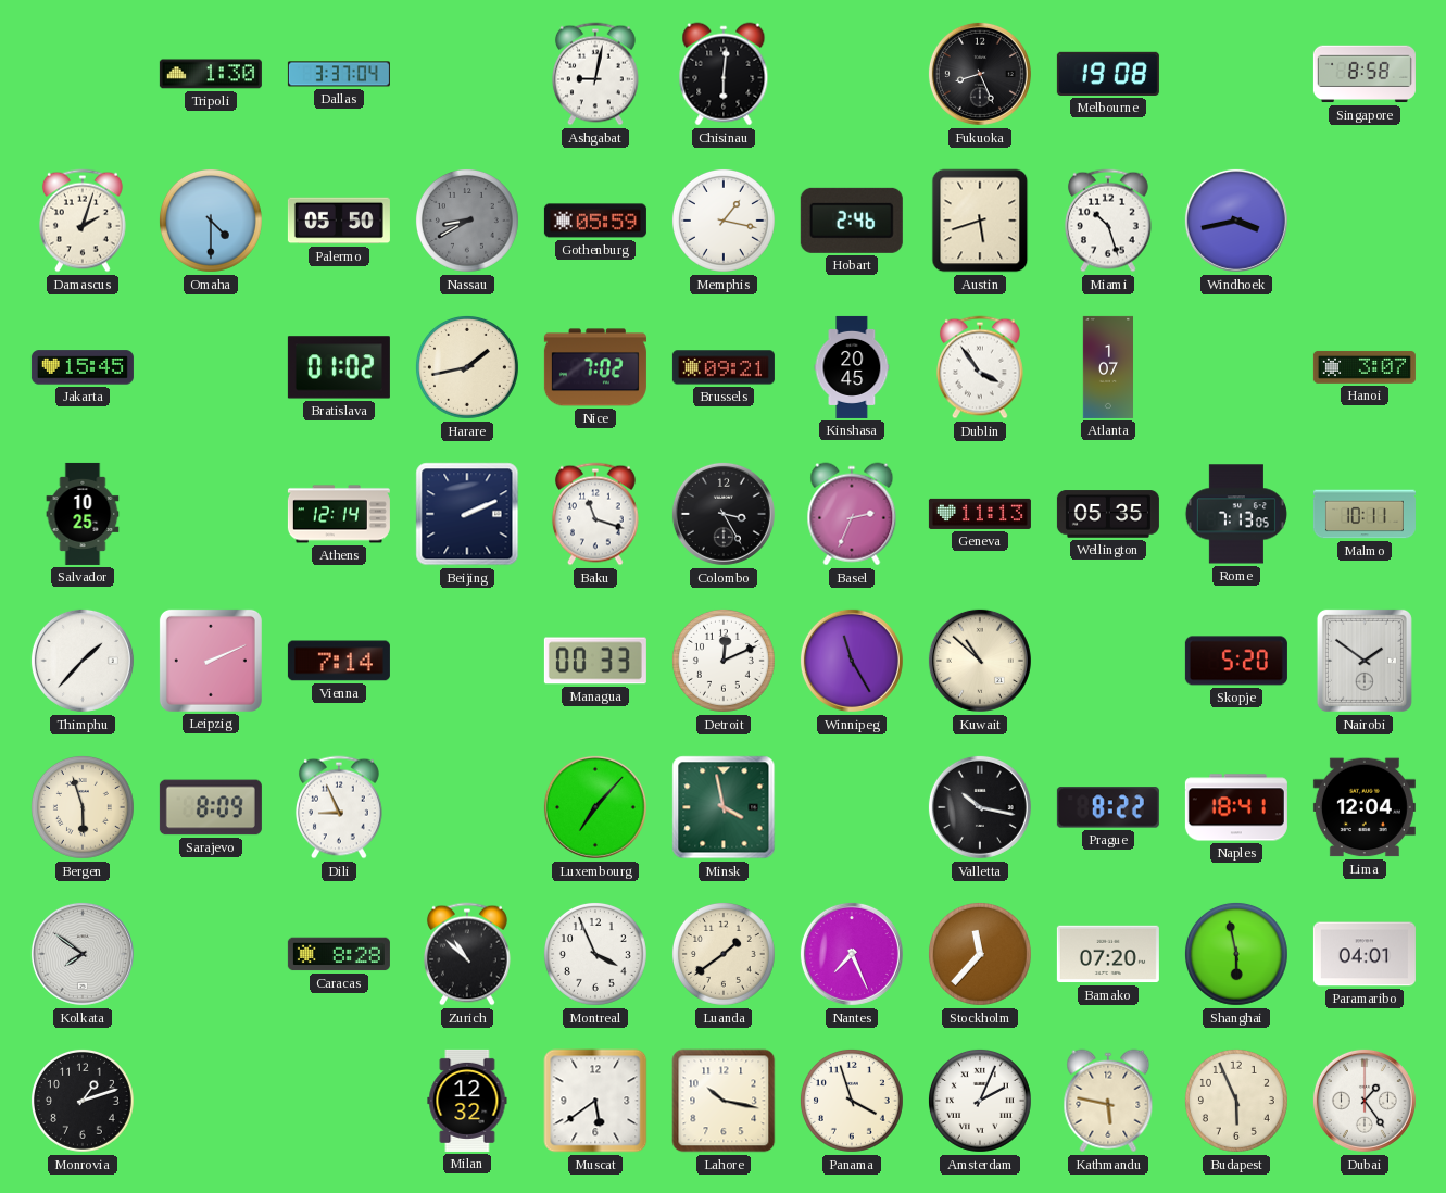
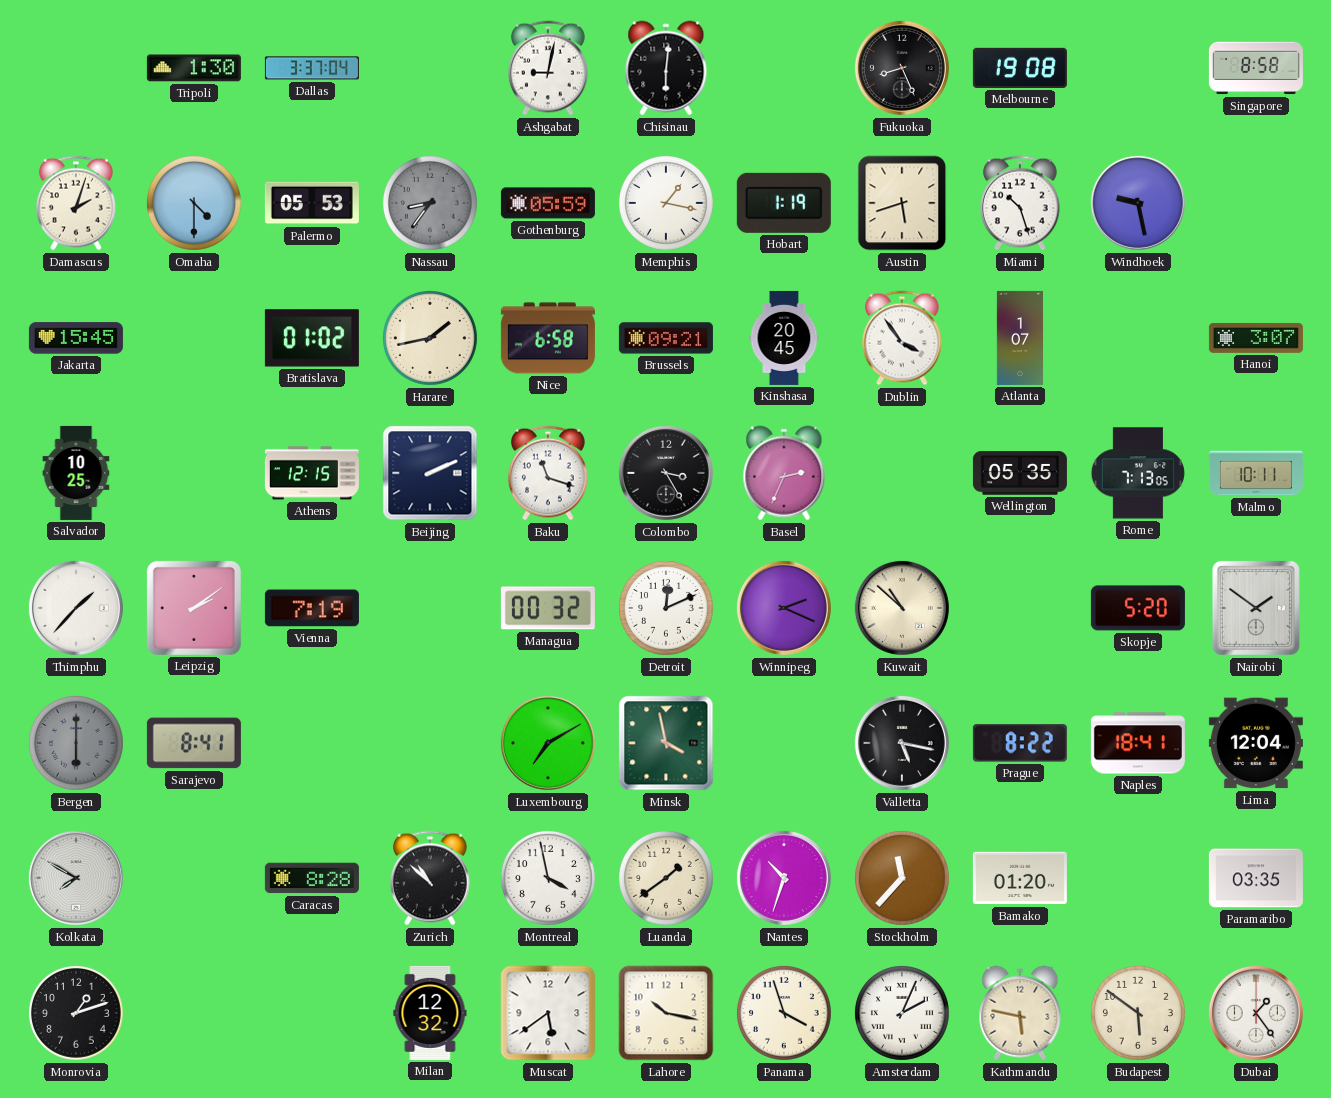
Palermo: 05:50 -> 05:53 (312, 203)
Nassau: 8:40 -> 8:36 (430, 203)
Hobart: 2:46 -> 1:19 (784, 203)
Windhoek: 3:43 -> 9:28 (1138, 203)
Nice: 7:02 -> 6:58 (548, 338)
Athens: 12:14 -> 12:15 (312, 473)
Geneva: 11:13 -> none (980, 514)
Leipzig: 2:11 -> 2:09 (194, 608)
Vienna: 7:14 -> 7:19 (312, 608)
Managua: 00:33 -> 00:32 (548, 608)
Winnipeg: 11:25 -> 2:19 (784, 608)
Bergen: 5:57 -> 6:00 (76, 743)
Bergen dial: cream -> grey (76, 743)
Sarajevo: 8:09 -> 8:41 (194, 743)
Dili: 8:56 -> none (339, 807)
Luxembourg: 7:07 -> 7:10 (548, 743)
Valletta: 10:17 -> 5:17 (902, 743)
Kolkata: 7:51 -> 7:50 (76, 878)
Montreal: 3:56 -> 3:58 (548, 878)
Nantes: 7:26 -> 10:33 (784, 878)
Bamako: 07:20 -> 01:20 (1020, 878)
Shanghai: 5:58 -> none (1236, 954)
Paramaribo: 04:01 -> 03:35 (1256, 878)
Budapest: 5:56 -> 5:51 (1138, 1013)
